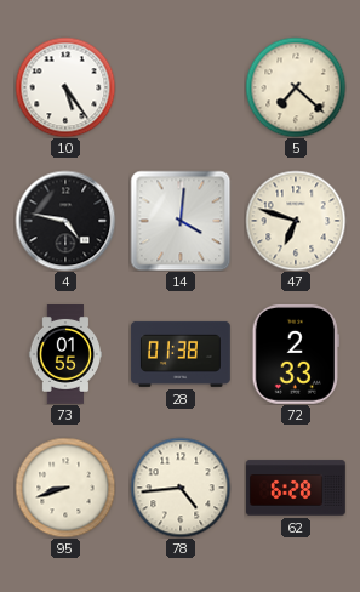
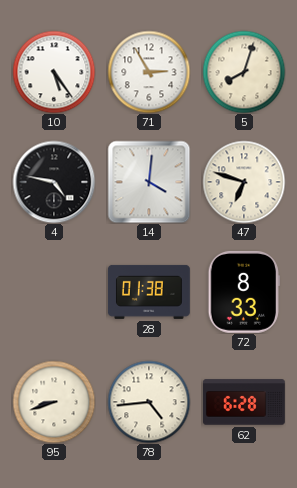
71: none -> 2:55 (149, 72)
5: 7:22 -> 8:03 (244, 72)
73: 01:55 -> none (64, 355)
72: 2:33 -> 8:33 (244, 292)
